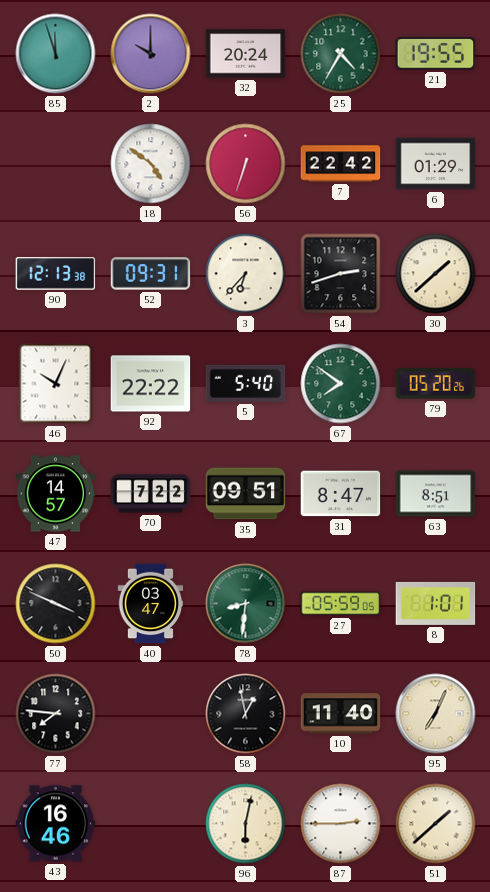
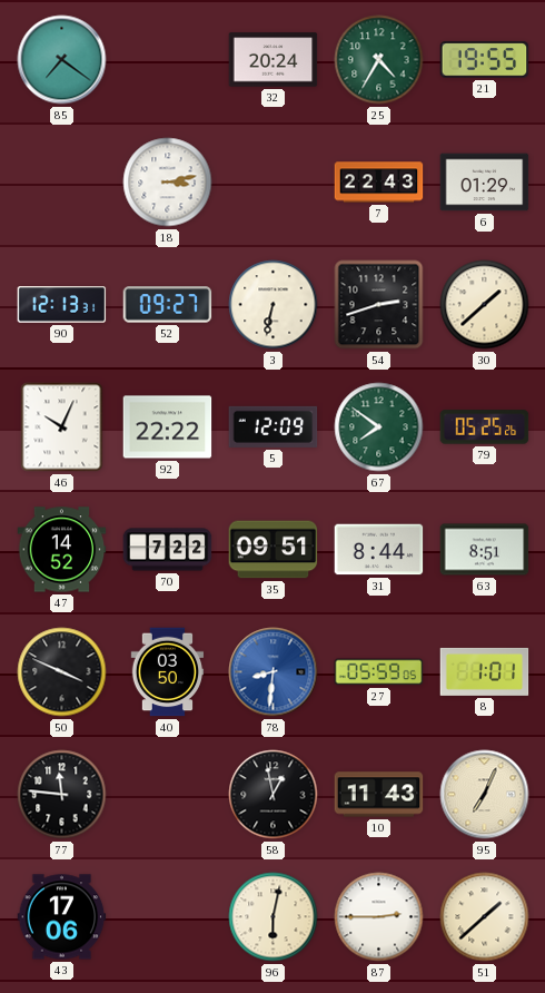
85: 11:57 -> 7:21 (62, 60)
2: 10:00 -> none (151, 54)
18: 4:51 -> 3:13 (168, 183)
56: 6:33 -> none (246, 164)
7: 22:42 -> 22:43 (379, 183)
90: 12:13:38 -> 12:13:31 (62, 305)
52: 09:31 -> 09:27 (168, 305)
3: 6:37 -> 6:32 (274, 305)
5: 5:40 -> 12:09 (274, 426)
79: 05:20 -> 05:25 (485, 427)
47: 14:57 -> 14:52 (62, 550)
31: 8:47 -> 8:44 (379, 550)
40: 03:47 -> 03:50 (168, 672)
78 dial: green -> blue (274, 672)
77: 7:46 -> 11:46 (62, 795)
10: 11:40 -> 11:43 (379, 795)
43: 16:46 -> 17:06 (62, 917)
